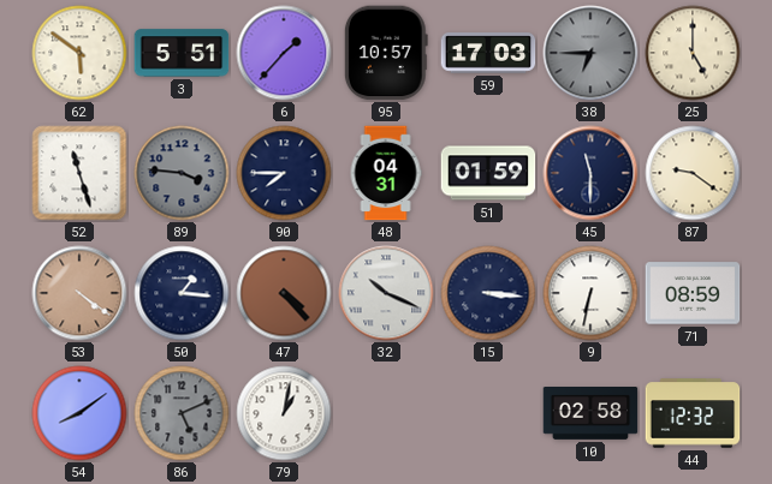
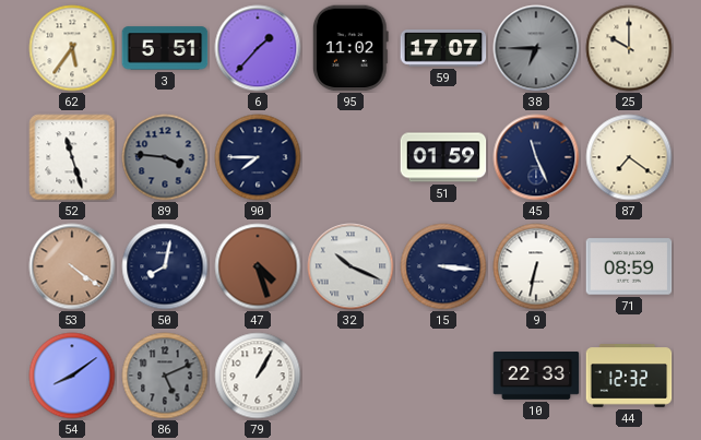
62: 5:51 -> 5:36 (72, 48)
95: 10:57 -> 11:02 (350, 48)
59: 17:03 -> 17:07 (443, 48)
25: 5:00 -> 10:00 (629, 48)
48: 04:31 -> none (386, 173)
45: 11:30 -> 11:26 (536, 157)
87: 9:21 -> 7:21 (629, 157)
50: 1:16 -> 8:02 (165, 266)
47: 4:23 -> 4:27 (258, 266)
79: 1:02 -> 1:05 (258, 376)
10: 02:58 -> 22:33 (536, 377)
